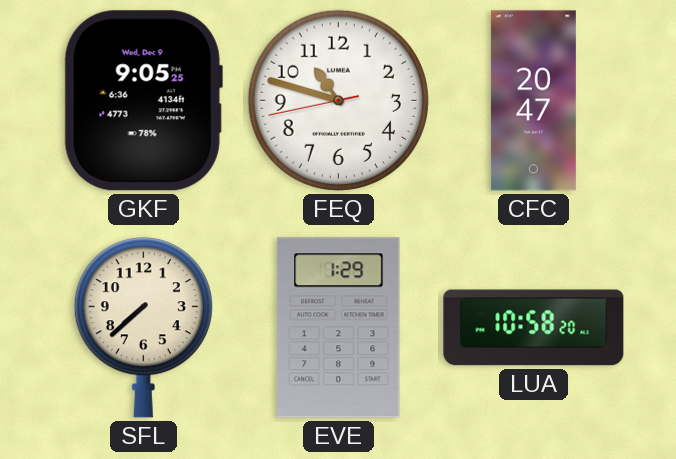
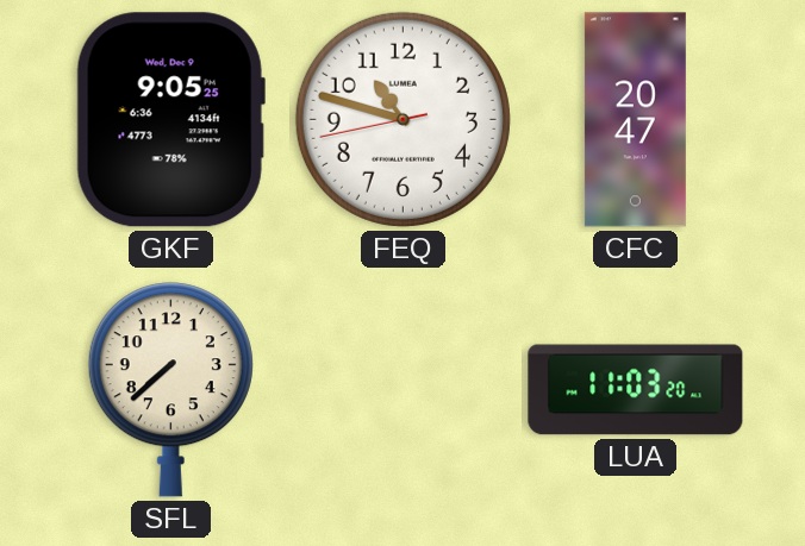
EVE: 1:29 -> none (339, 328)
LUA: 10:58 -> 11:03 (636, 390)
